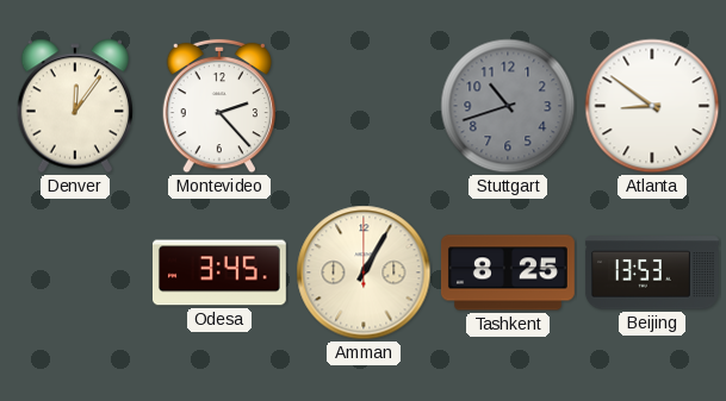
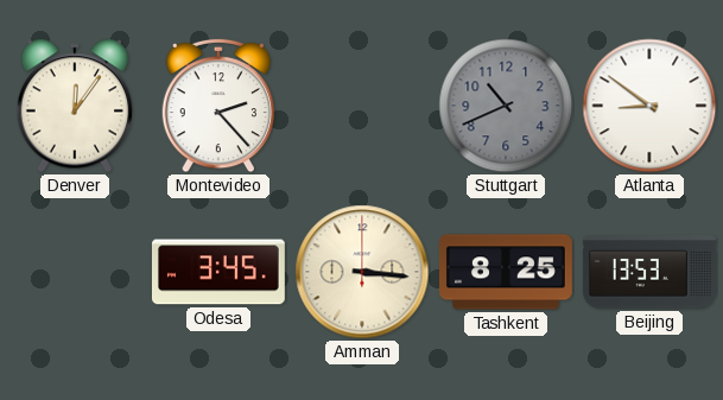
Stuttgart: 10:42 -> 10:41 (506, 106)
Amman: 1:05 -> 3:16 (362, 272)
